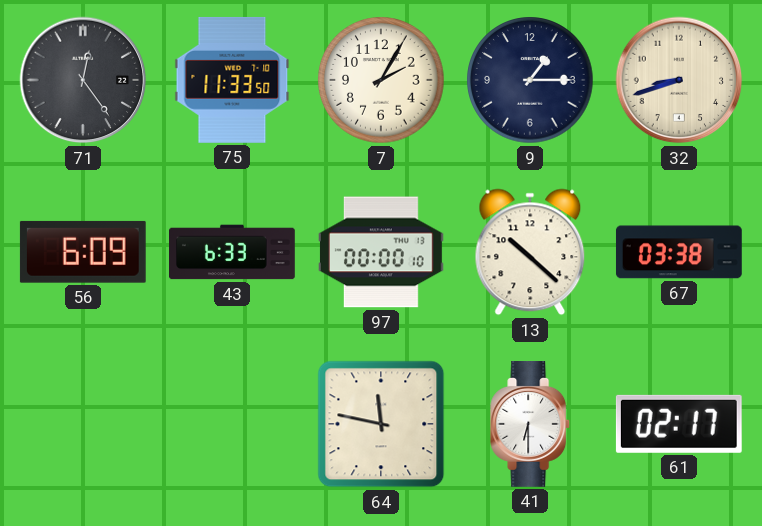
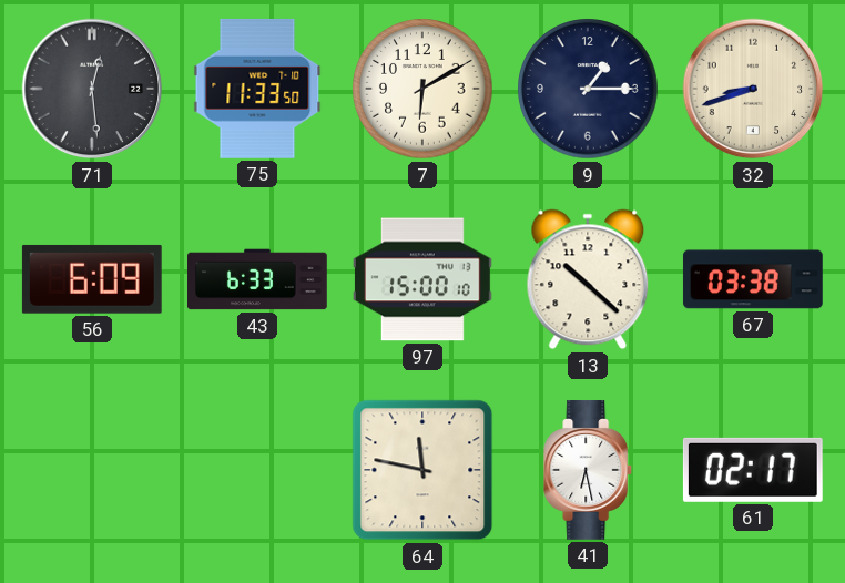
71: 12:24 -> 12:29 (92, 89)
7: 2:05 -> 6:10 (423, 89)
97: 00:00 -> 15:00 (423, 279)
41: 6:30 -> 6:28 (589, 471)
